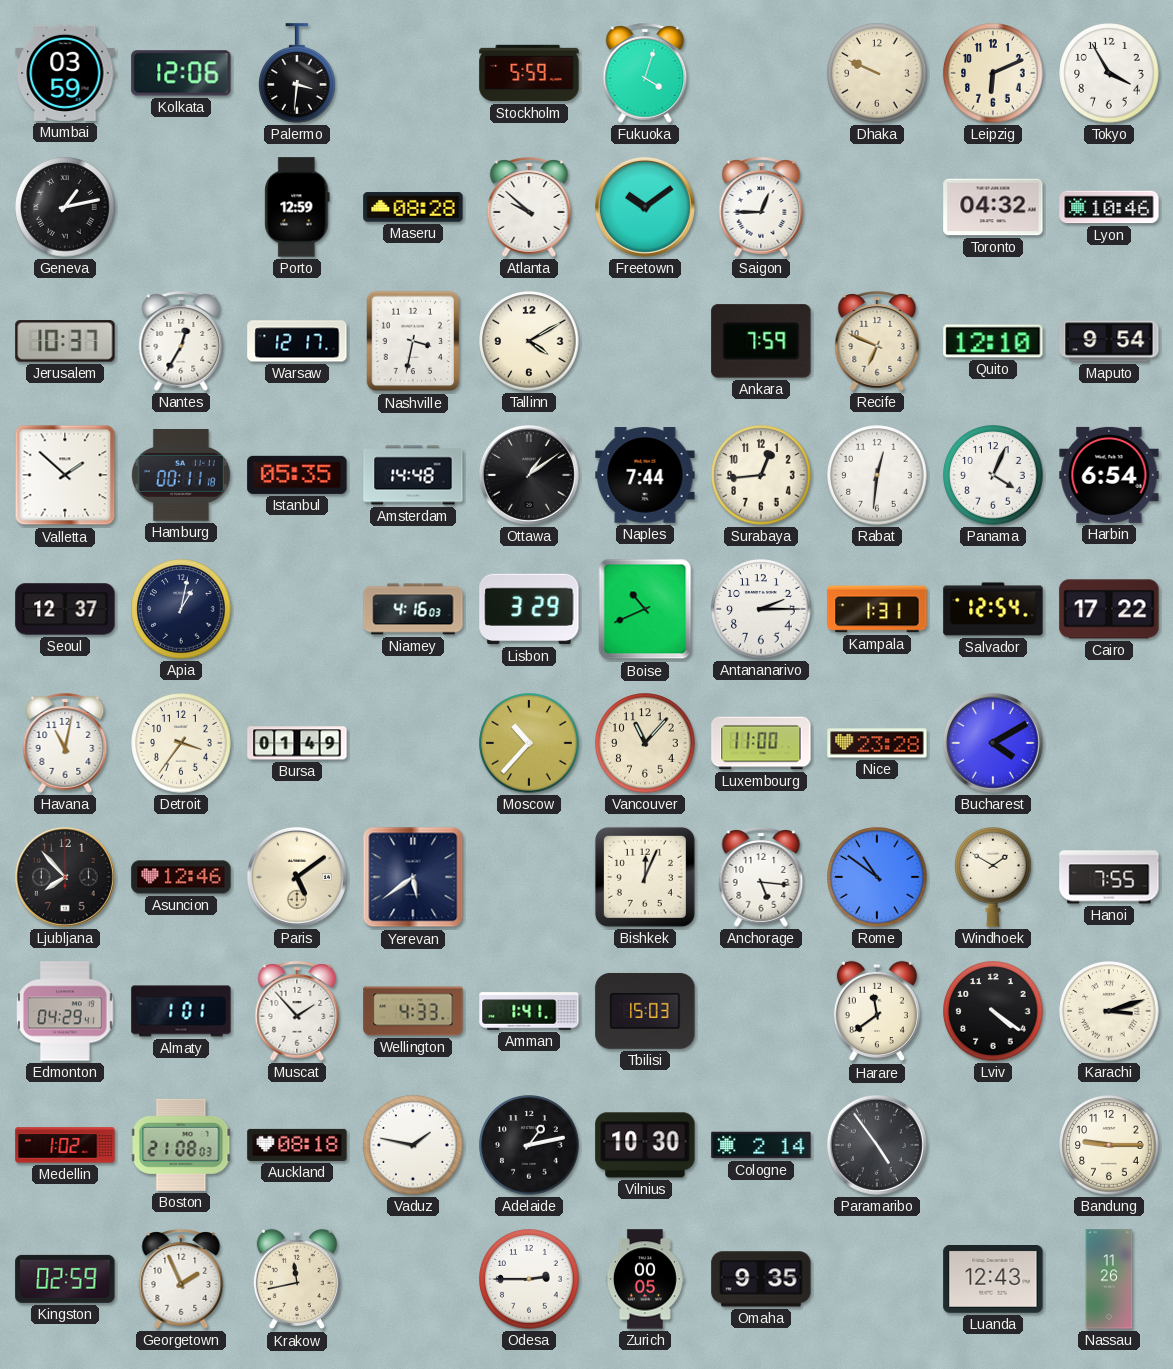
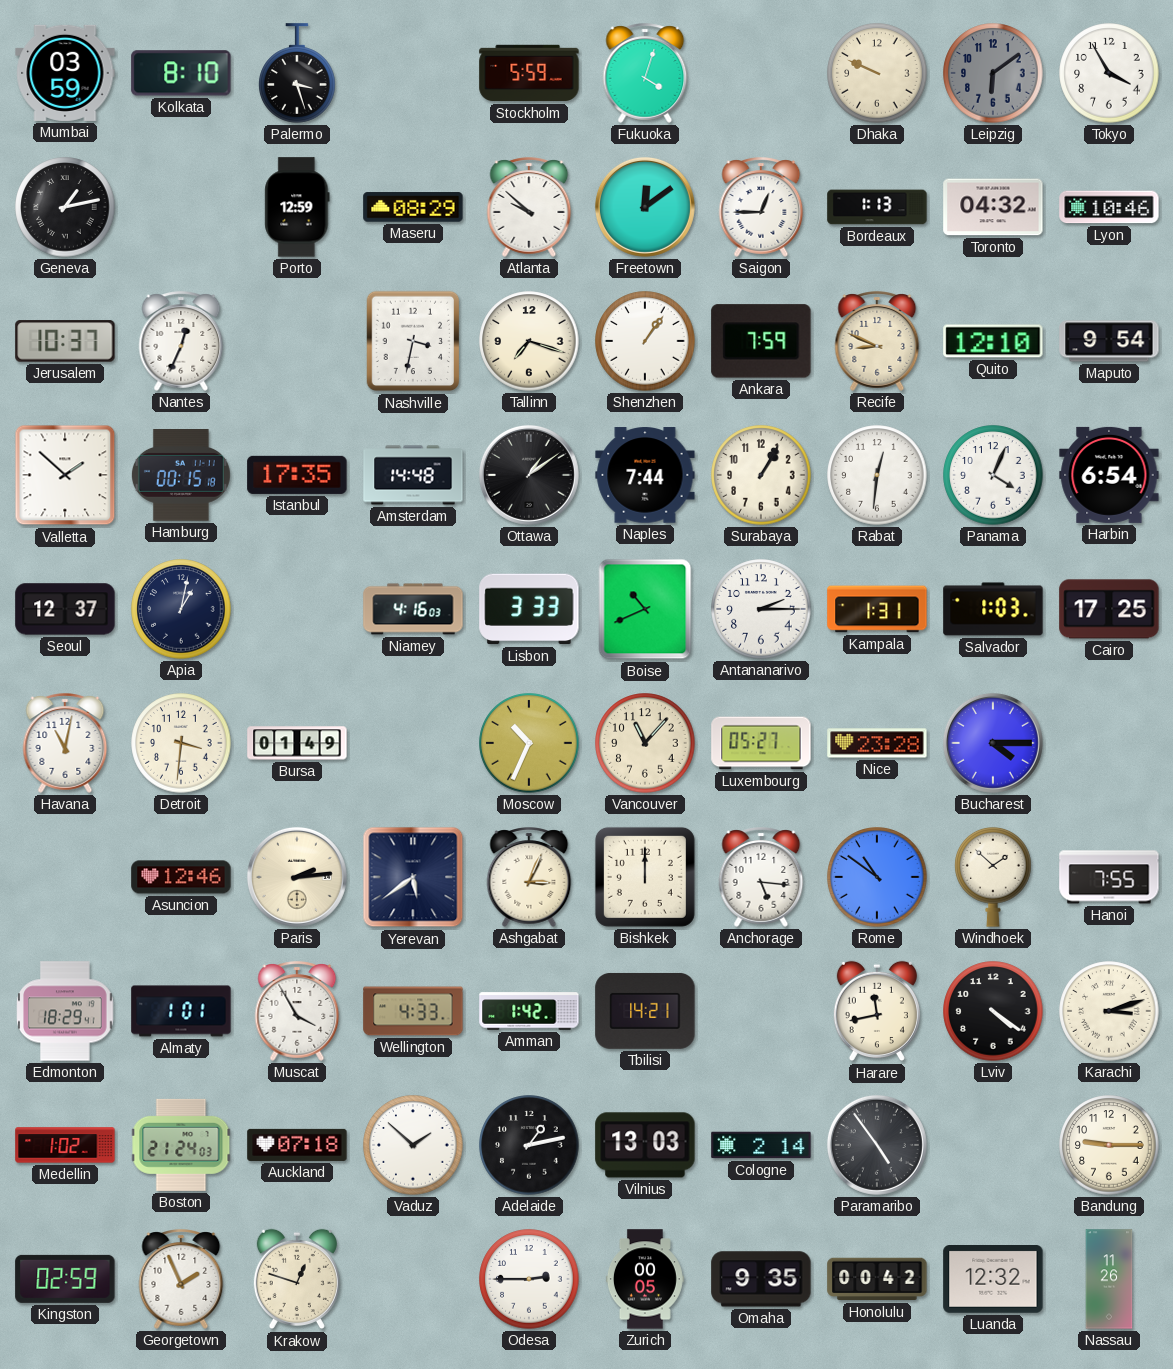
Kolkata: 12:06 -> 8:10 (181, 73)
Palermo: 3:31 -> 3:27 (297, 73)
Leipzig: 6:11 -> 6:09 (993, 73)
Leipzig dial: cream -> grey (993, 73)
Maseru: 08:28 -> 08:29 (413, 207)
Freetown: 10:09 -> 12:09 (645, 207)
Bordeaux: none -> 1:13 (877, 207)
Nantes: 12:35 -> 12:34 (181, 341)
Warsaw: 12:17 -> none (297, 341)
Tallinn: 4:10 -> 7:18 (529, 341)
Shenzhen: none -> 1:06 (645, 341)
Recife: 6:49 -> 8:49 (877, 341)
Hamburg: 00:11 -> 00:15 (181, 476)
Istanbul: 05:35 -> 17:35 (297, 475)
Surabaya: 12:44 -> 1:05 (761, 475)
Lisbon: 3:29 -> 3:33 (529, 609)
Salvador: 12:54 -> 1:03 (993, 609)
Cairo: 17:22 -> 17:25 (1109, 609)
Detroit: 3:36 -> 3:31 (181, 743)
Moscow: 10:37 -> 10:34 (529, 743)
Luxembourg: 11:00 -> 05:27 (761, 743)
Bucharest: 4:10 -> 4:15 (993, 743)
Ljubljana: 7:53 -> none (65, 877)
Paris: 5:09 -> 2:14 (297, 877)
Ashgabat: none -> 3:04 (529, 877)
Bishkek: 12:04 -> 12:00 (645, 877)
Windhoek: 1:50 -> 1:52 (993, 877)
Edmonton: 04:29 -> 18:29 (65, 1011)
Muscat: 1:53 -> 3:55 (297, 1011)
Amman: 1:41 -> 1:42 (529, 1011)
Tbilisi: 15:03 -> 14:21 (645, 1011)
Harare: 11:39 -> 11:43 (877, 1011)
Boston: 21:08 -> 21:24 (181, 1145)
Auckland: 08:18 -> 07:18 (297, 1145)
Vaduz: 1:47 -> 1:52 (413, 1145)
Vilnius: 10:30 -> 13:03 (645, 1145)
Krakow: 11:43 -> 12:48 (297, 1279)
Honolulu: none -> 00:42 (877, 1279)
Luanda: 12:43 -> 12:32 (993, 1280)
